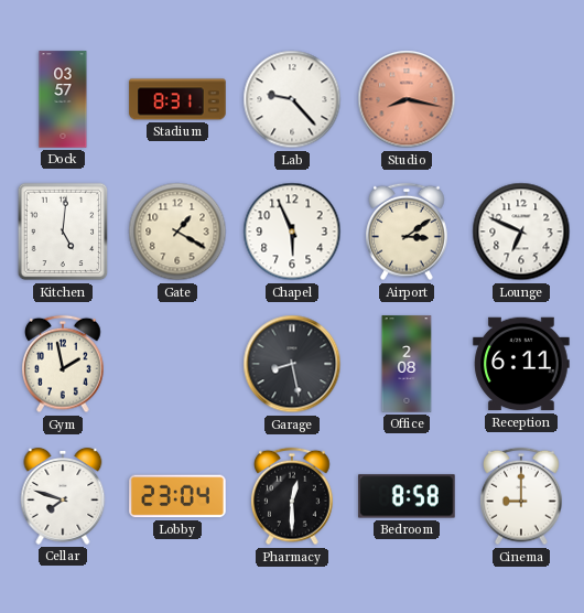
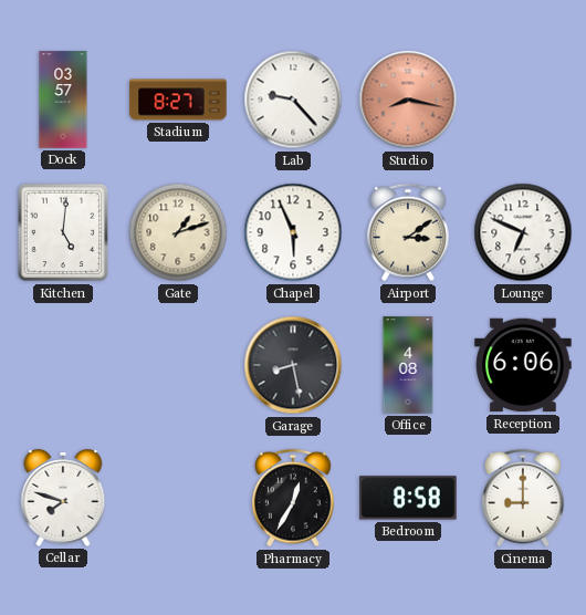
Stadium: 8:31 -> 8:27 (178, 100)
Gate: 1:20 -> 1:12 (178, 232)
Gym: 1:58 -> none (64, 364)
Office: 2:08 -> 4:08 (408, 365)
Reception: 6:11 -> 6:06 (523, 365)
Lobby: 23:04 -> none (177, 496)
Pharmacy: 12:30 -> 12:35 (294, 498)
